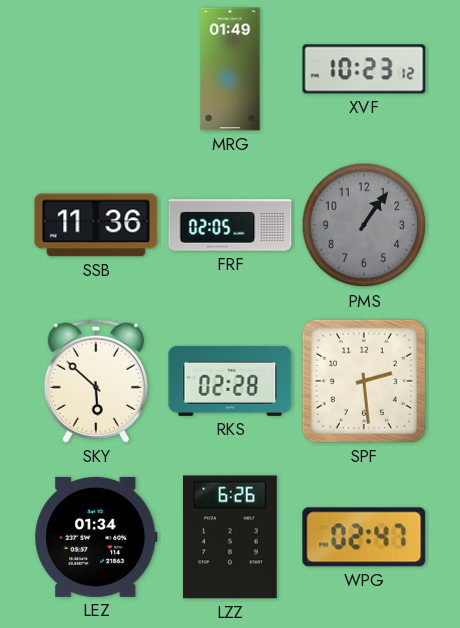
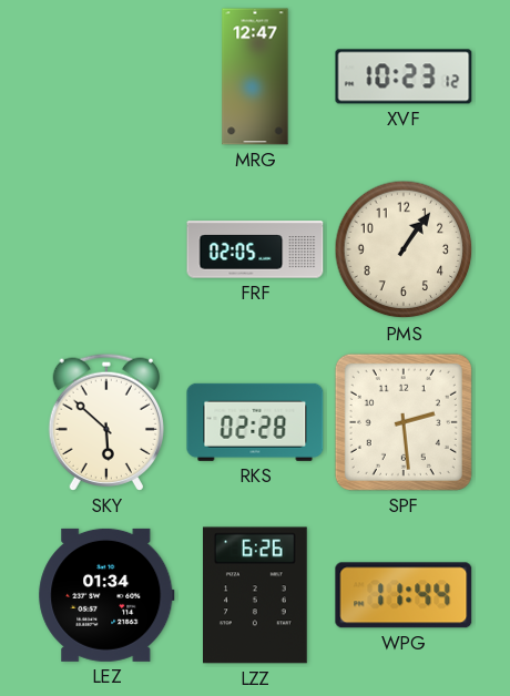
MRG: 01:49 -> 12:47 (255, 76)
SSB: 11:36 -> none (96, 225)
PMS dial: grey -> cream (404, 249)
WPG: 02:47 -> 11:44 (404, 595)
